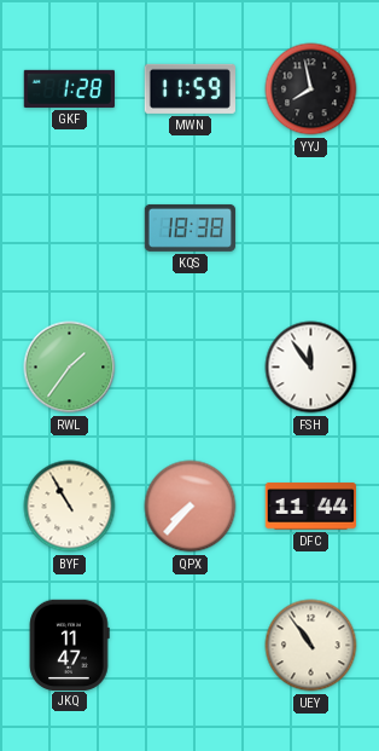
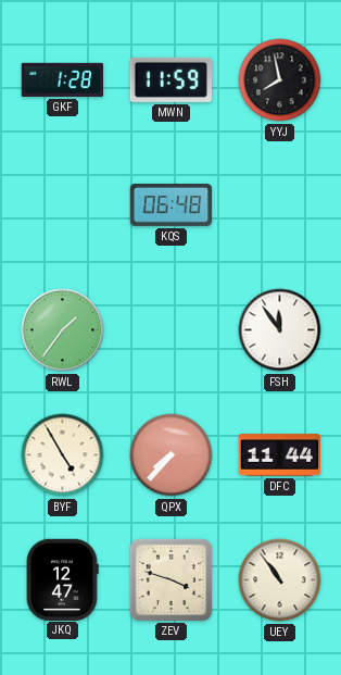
KQS: 18:38 -> 06:48 (172, 204)
BYF: 10:55 -> 4:55 (63, 455)
JKQ: 11:47 -> 12:47 (62, 579)
ZEV: none -> 3:48 (171, 579)
